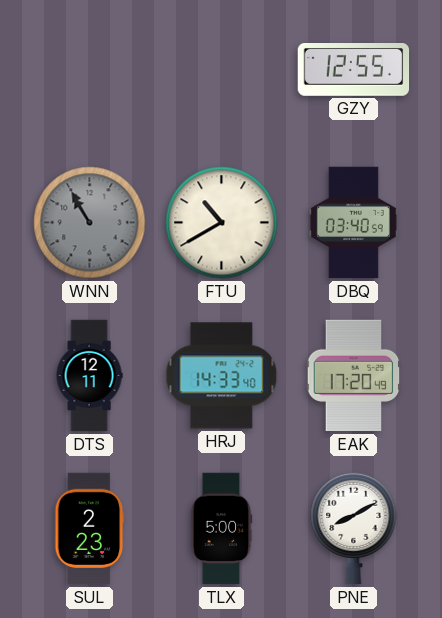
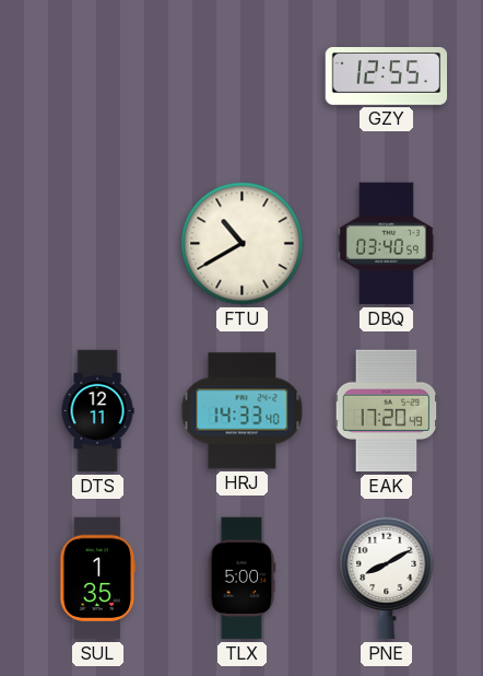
WNN: 10:55 -> none (90, 223)
SUL: 2:23 -> 1:35 (97, 579)
